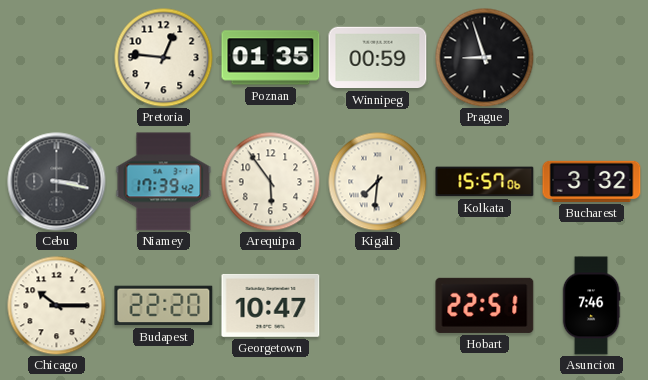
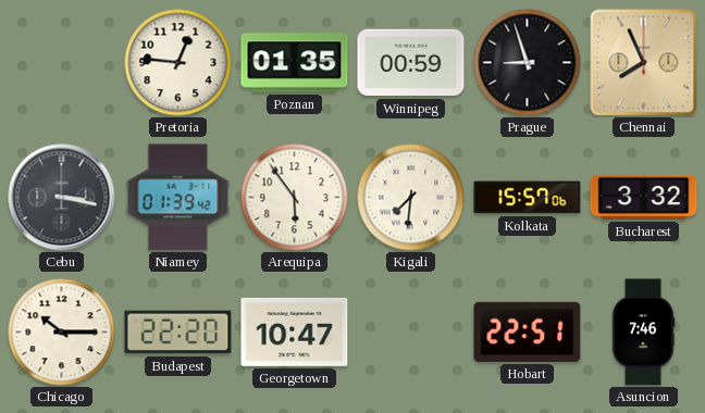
Chennai: none -> 7:56 (644, 63)
Niamey: 17:39 -> 01:39 (178, 198)
